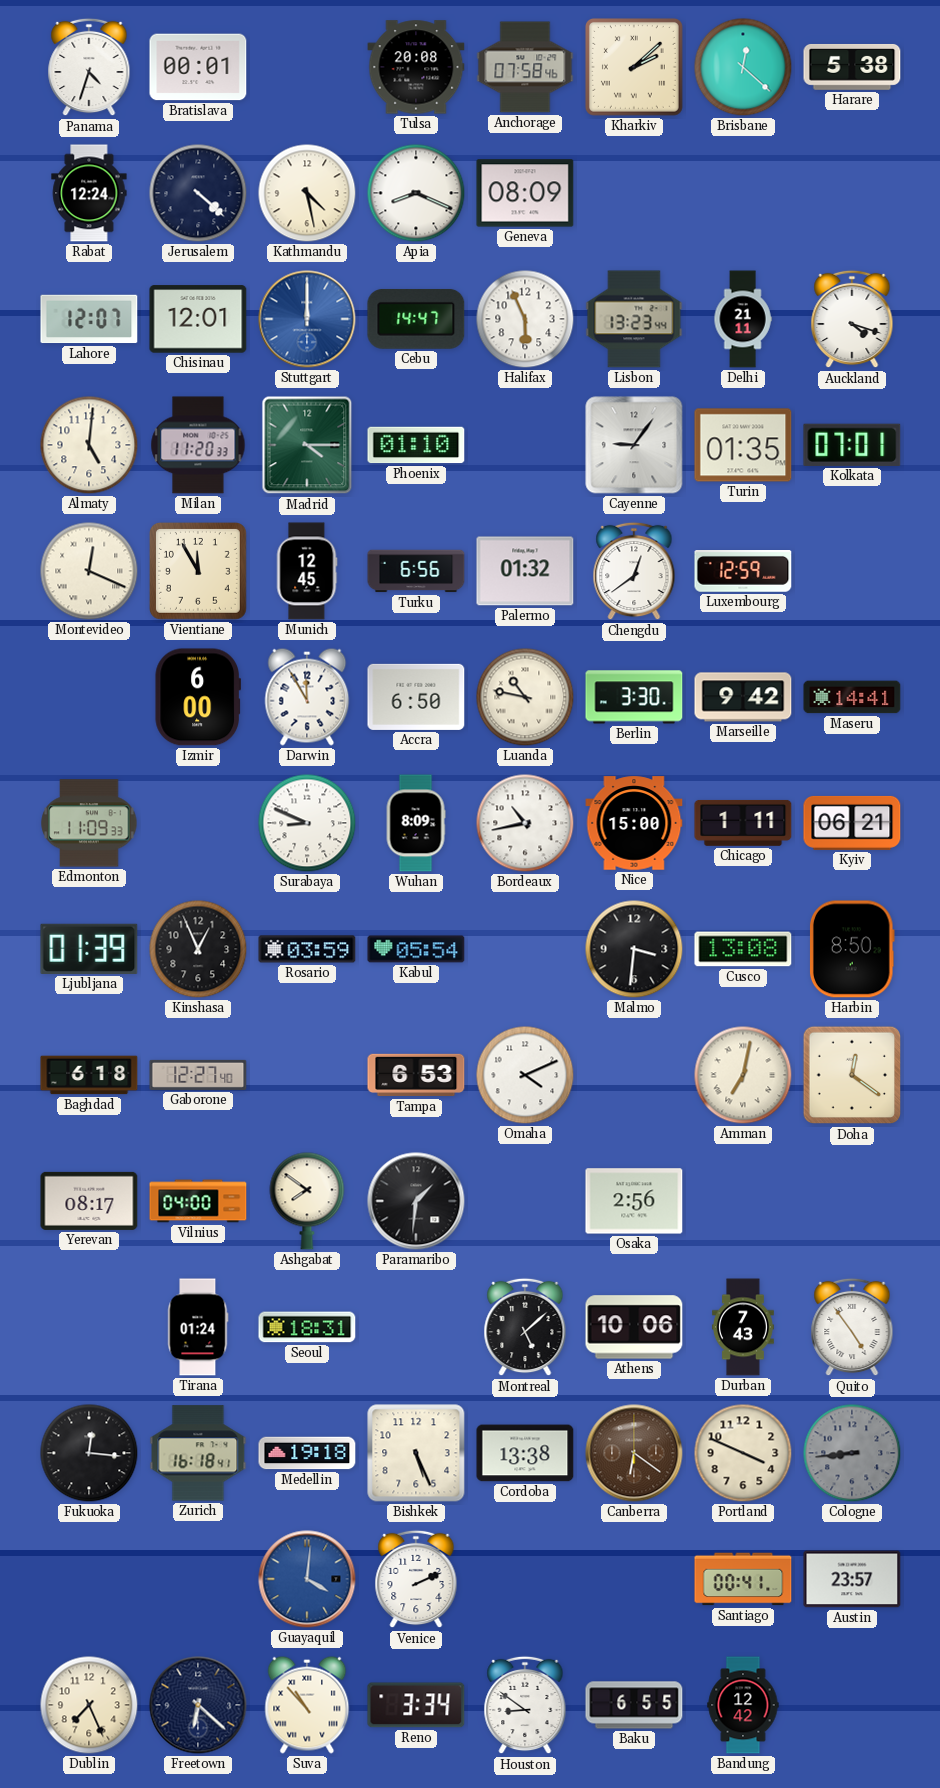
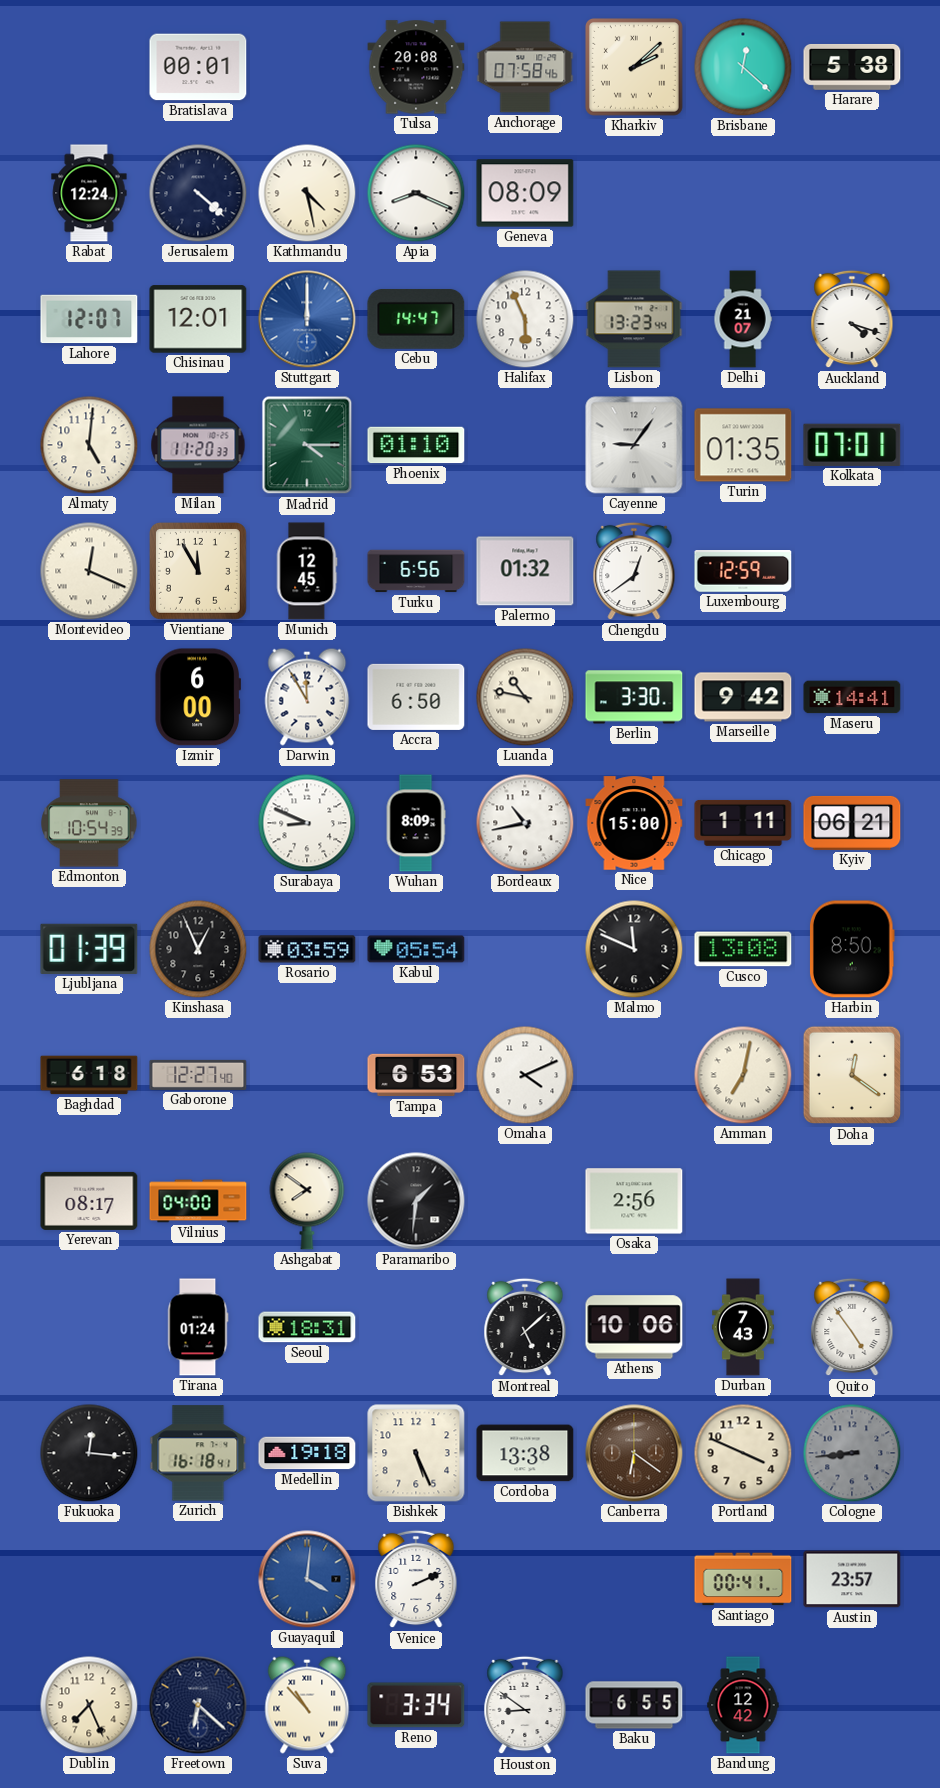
Panama: 4:33 -> none (89, 67)
Delhi: 21:11 -> 21:07 (743, 319)
Edmonton: 11:09 -> 10:54 (89, 823)
Malmo: 3:31 -> 11:49 (634, 949)
